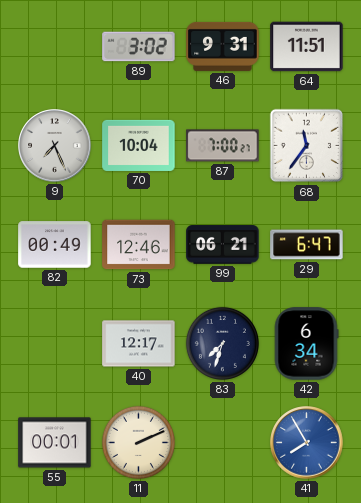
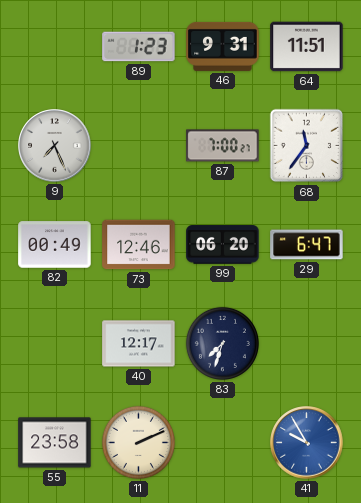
89: 3:02 -> 1:23 (139, 47)
70: 10:04 -> none (139, 145)
99: 06:21 -> 06:20 (223, 245)
42: 6:34 -> none (306, 344)
55: 00:01 -> 23:58 (55, 443)
41: 7:55 -> 9:55 (307, 443)
